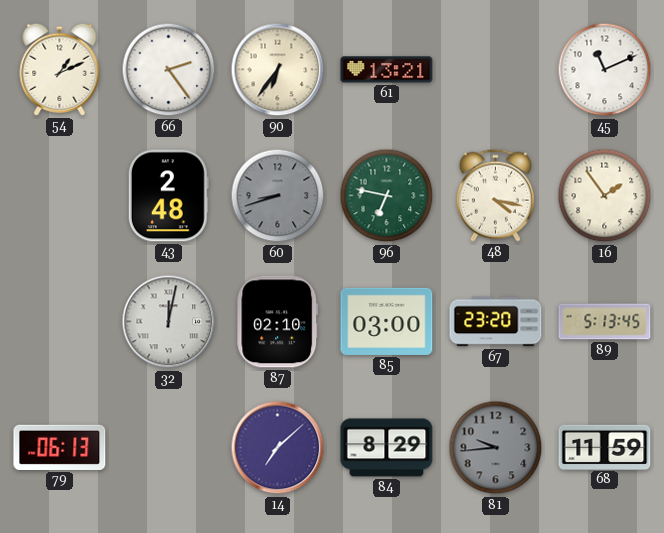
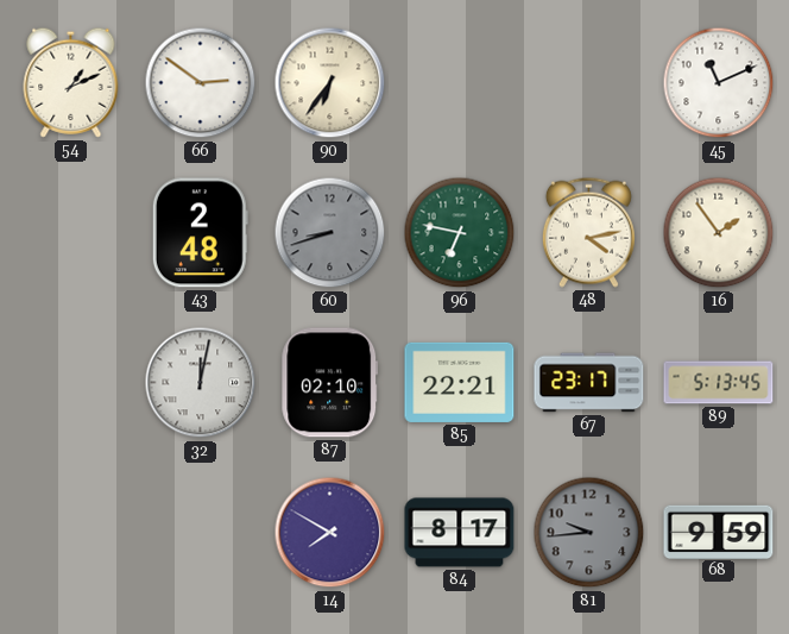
66: 2:24 -> 2:51 (201, 83)
61: 13:21 -> none (387, 70)
48: 4:17 -> 4:13 (588, 232)
85: 03:00 -> 22:21 (460, 382)
67: 23:20 -> 23:17 (589, 383)
79: 06:13 -> none (60, 447)
14: 7:08 -> 7:50 (330, 533)
84: 8:29 -> 8:17 (460, 533)
68: 11:59 -> 9:59 (719, 532)
